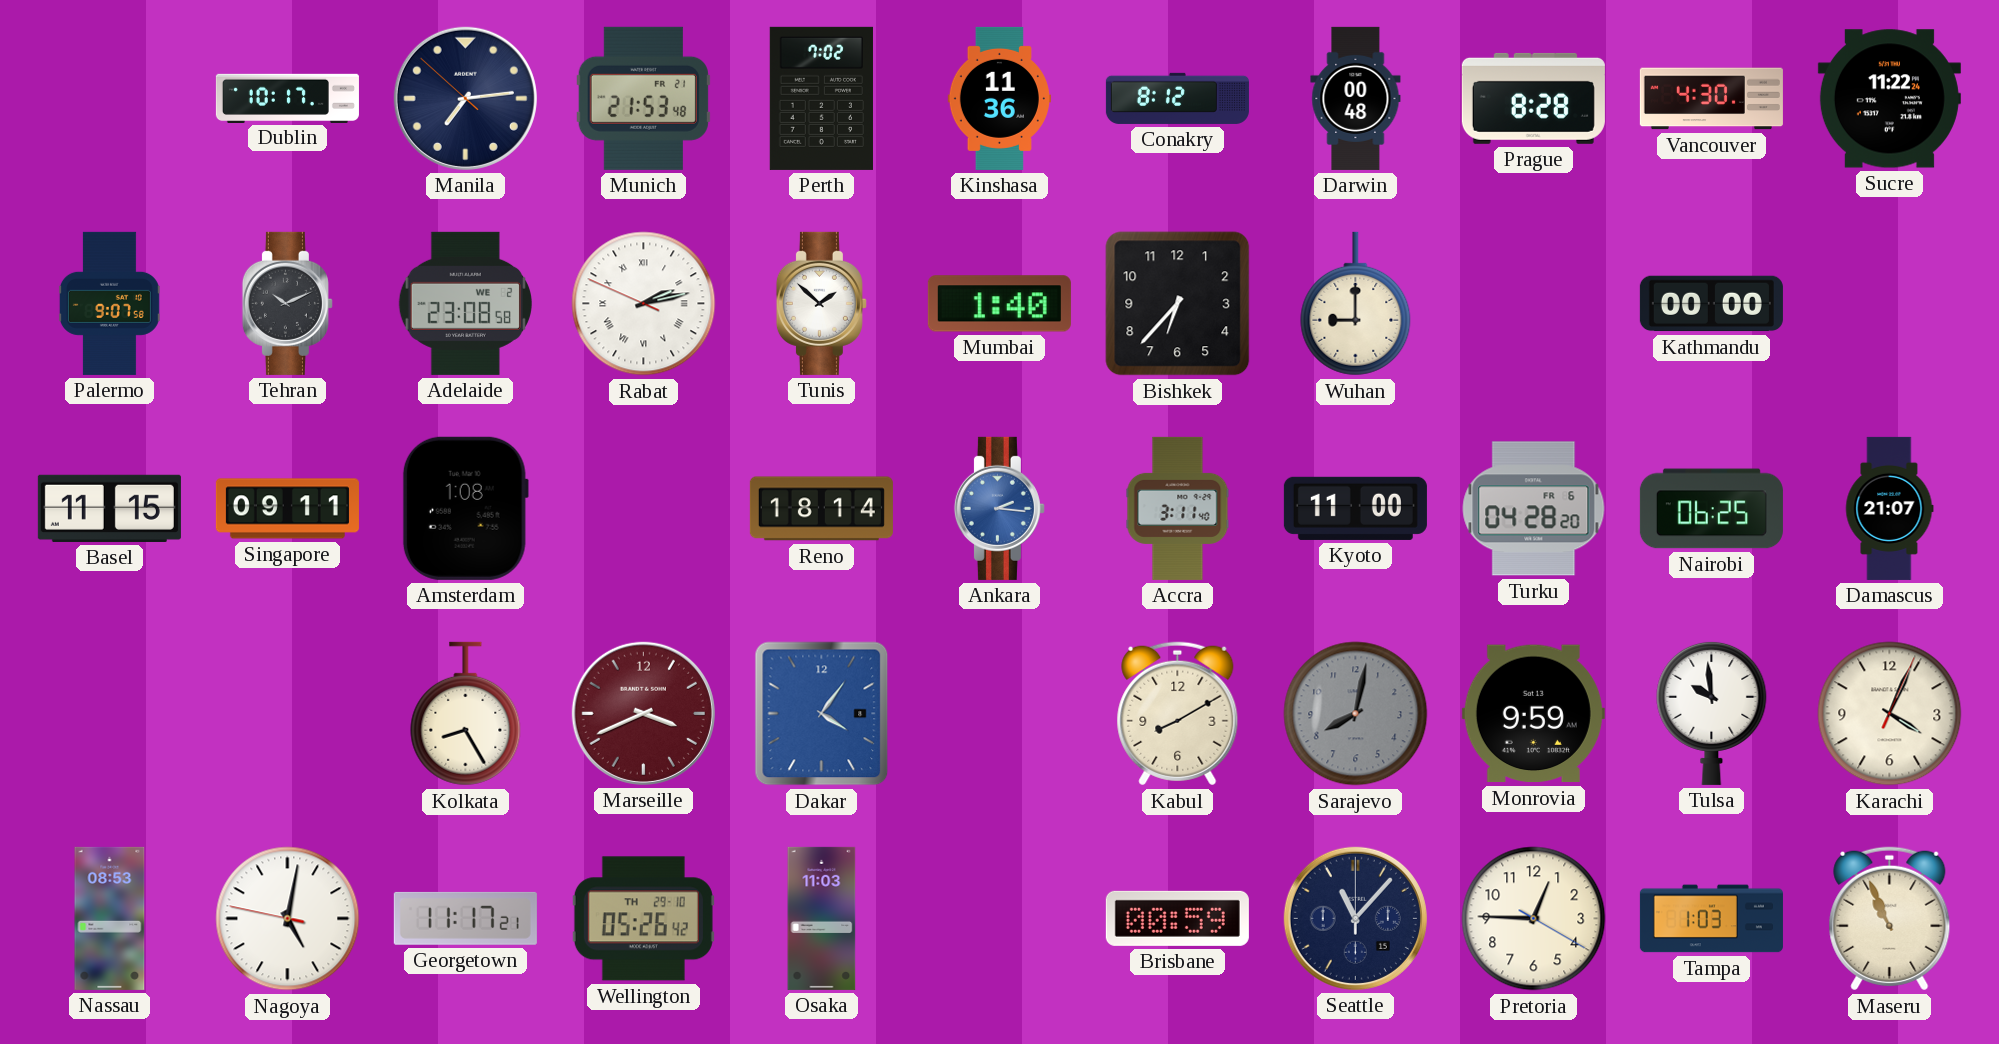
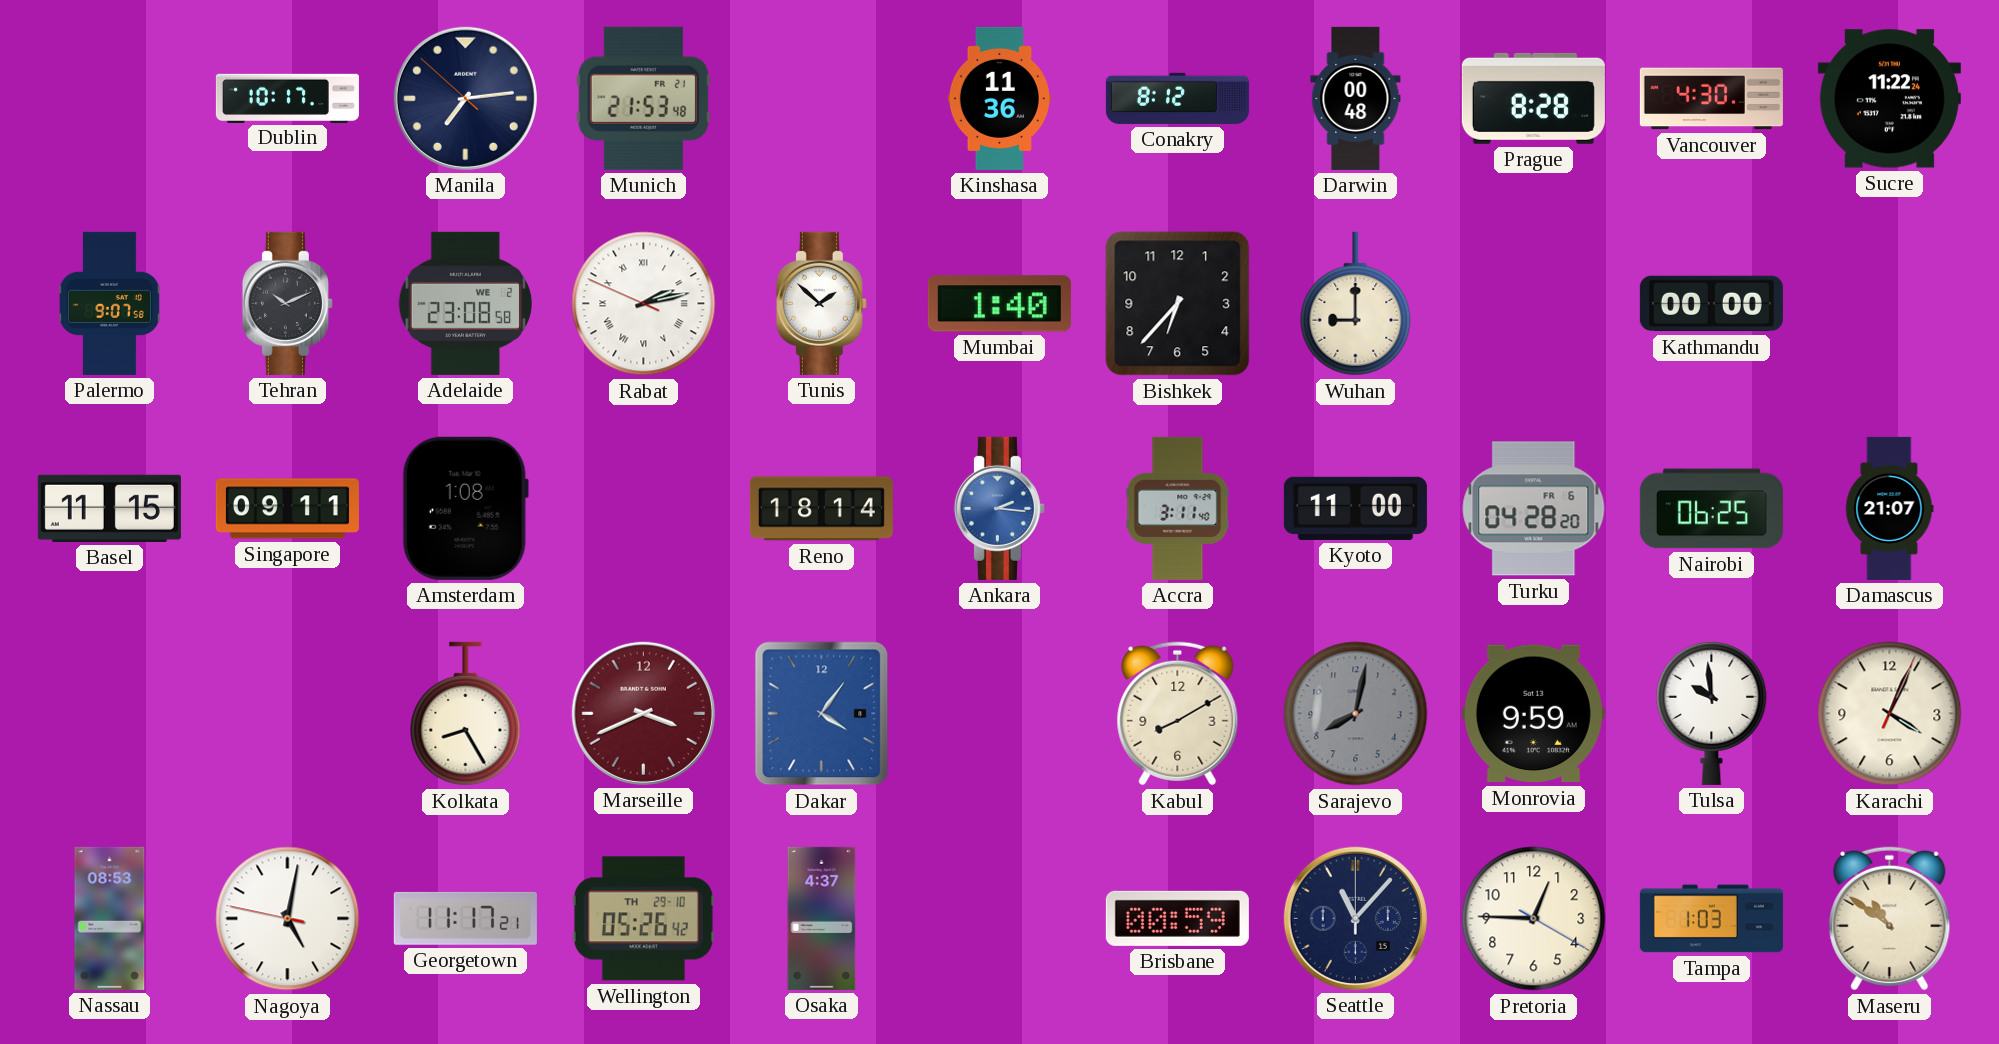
Perth: 7:02 -> none (821, 98)
Osaka: 11:03 -> 4:37 (822, 918)
Maseru: 10:56 -> 10:51 (1890, 919)
